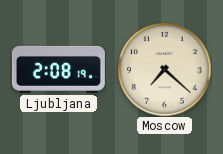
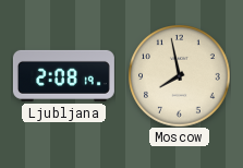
Moscow: 7:22 -> 7:58 (179, 75)
